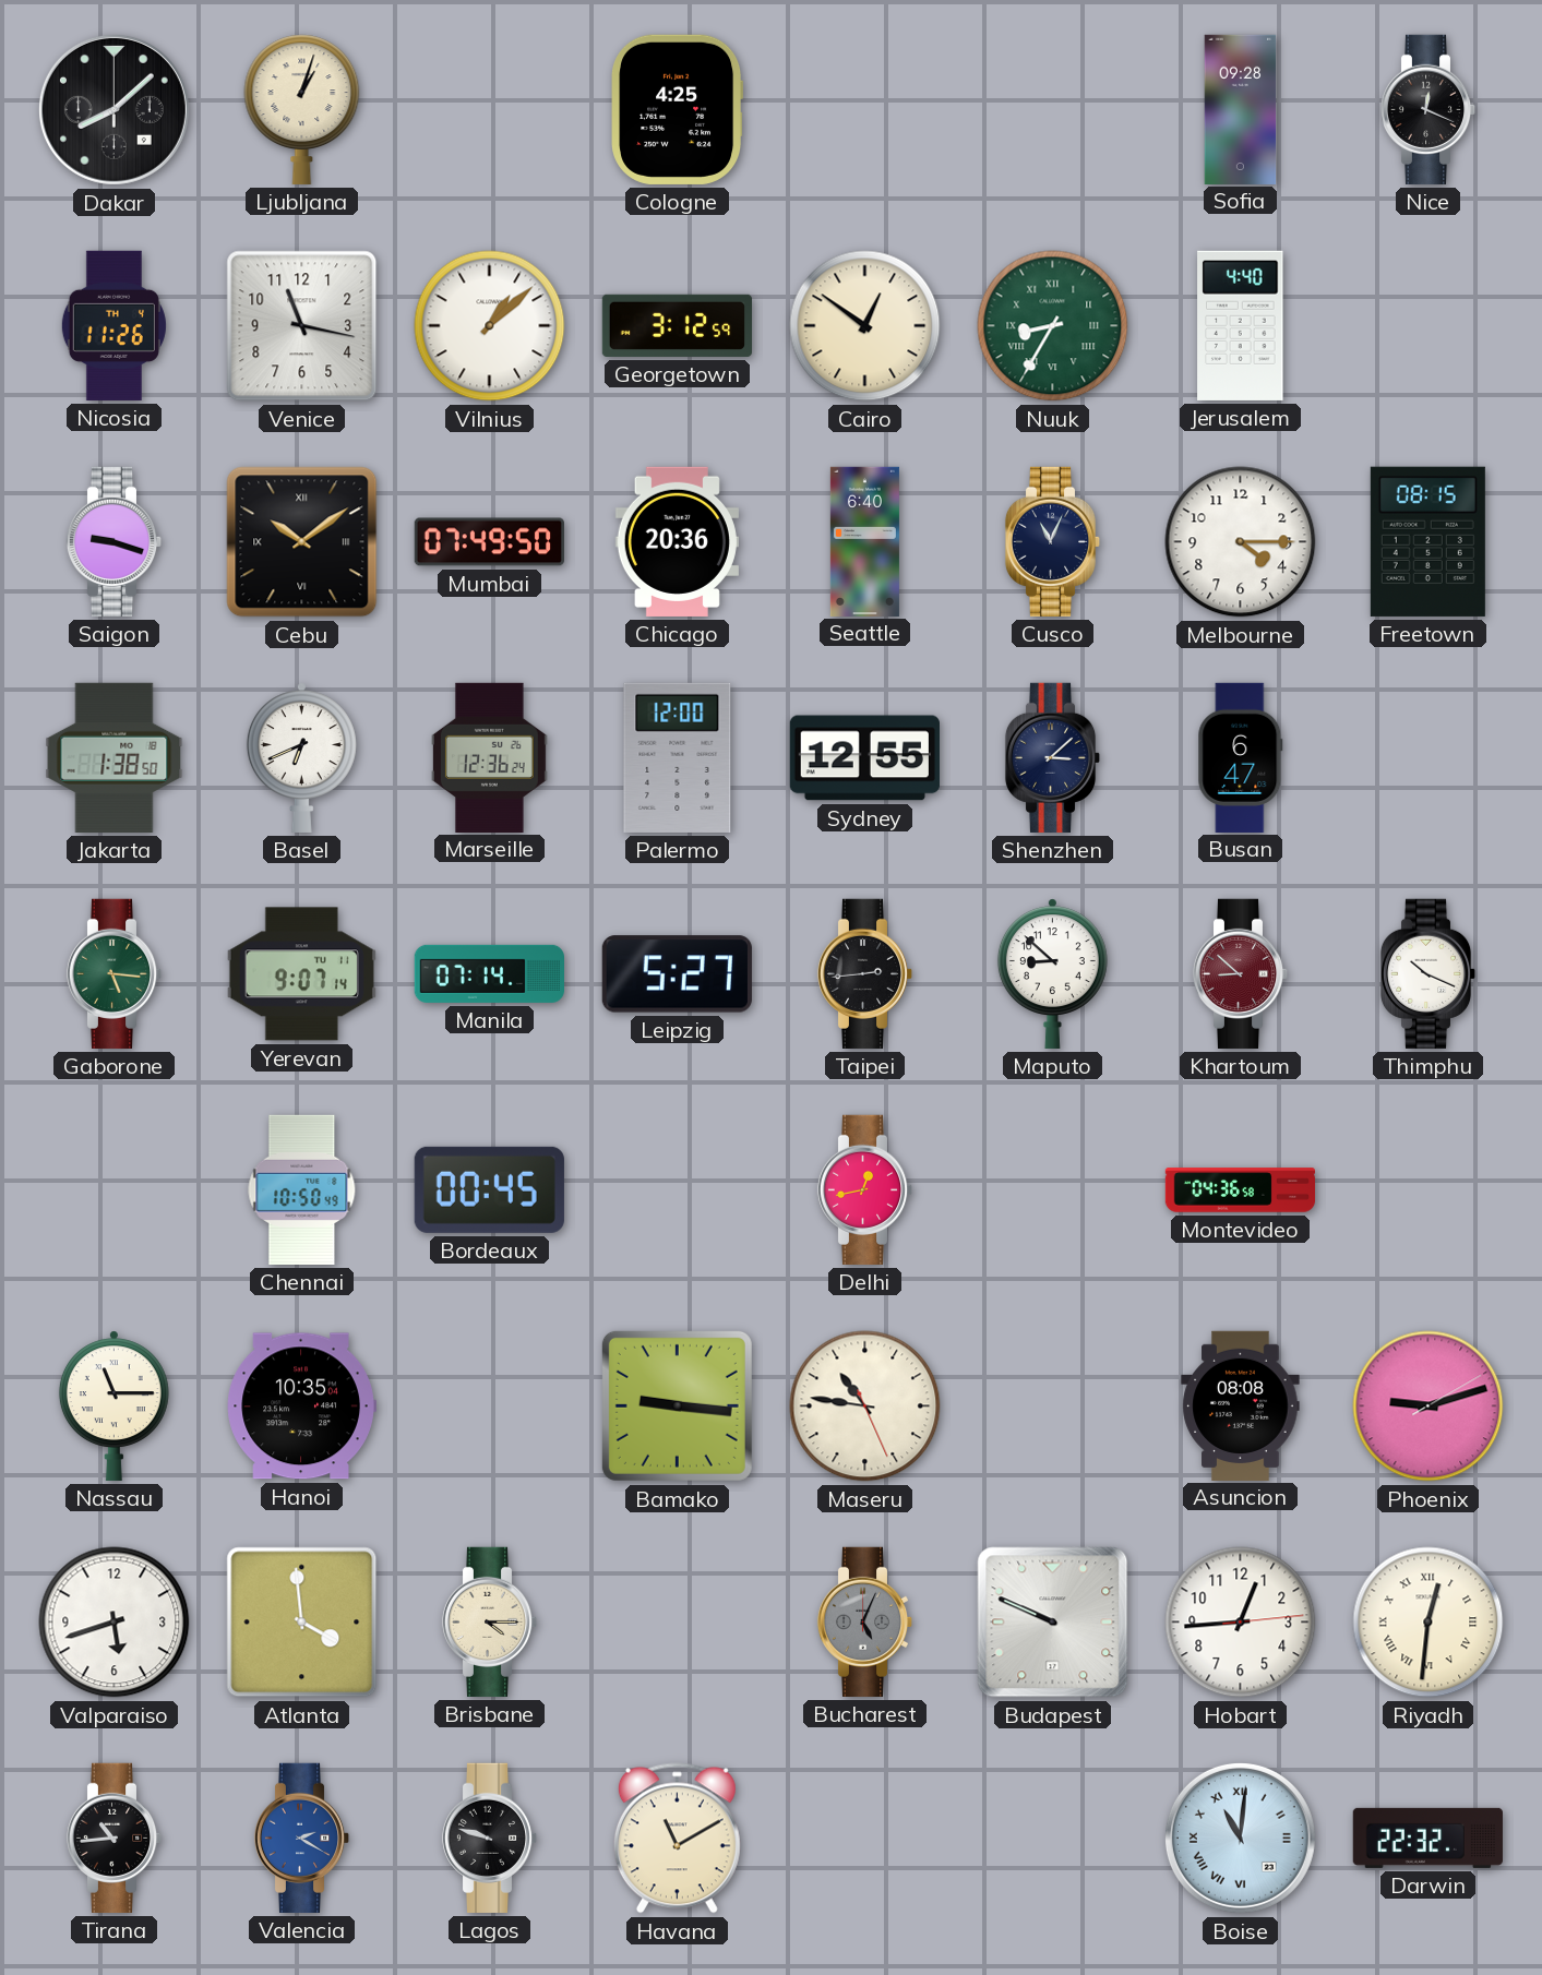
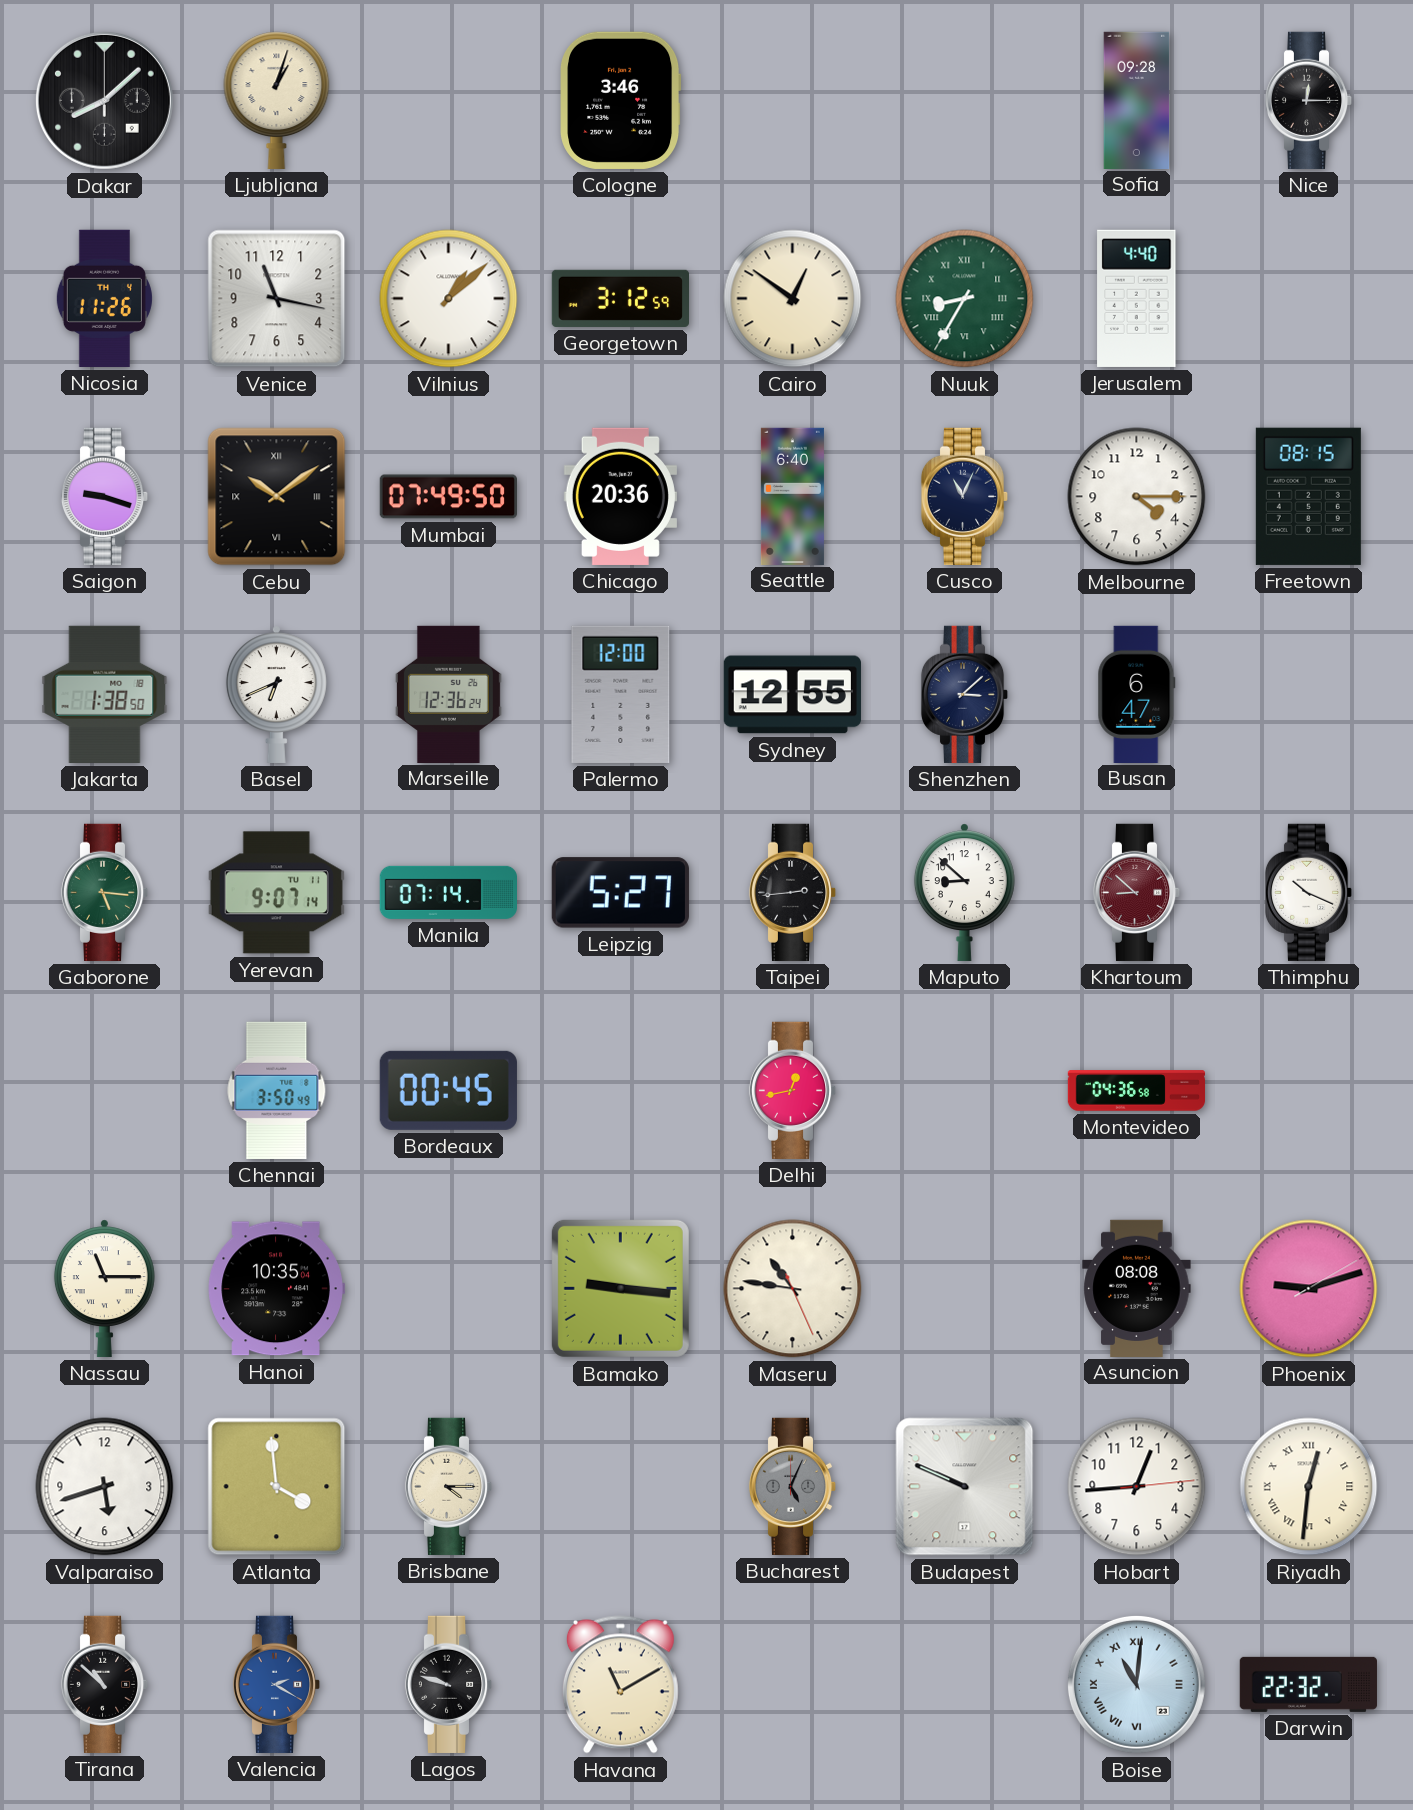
Cologne: 4:25 -> 3:46 (621, 100)
Nice: 12:19 -> 12:15 (1309, 100)
Chennai: 10:50 -> 3:50 (277, 1090)
Tirana: 10:44 -> 10:52 (105, 1684)
